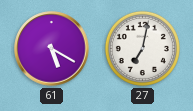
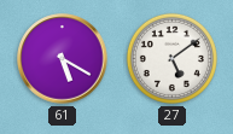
27: 7:02 -> 5:09 (171, 58)
